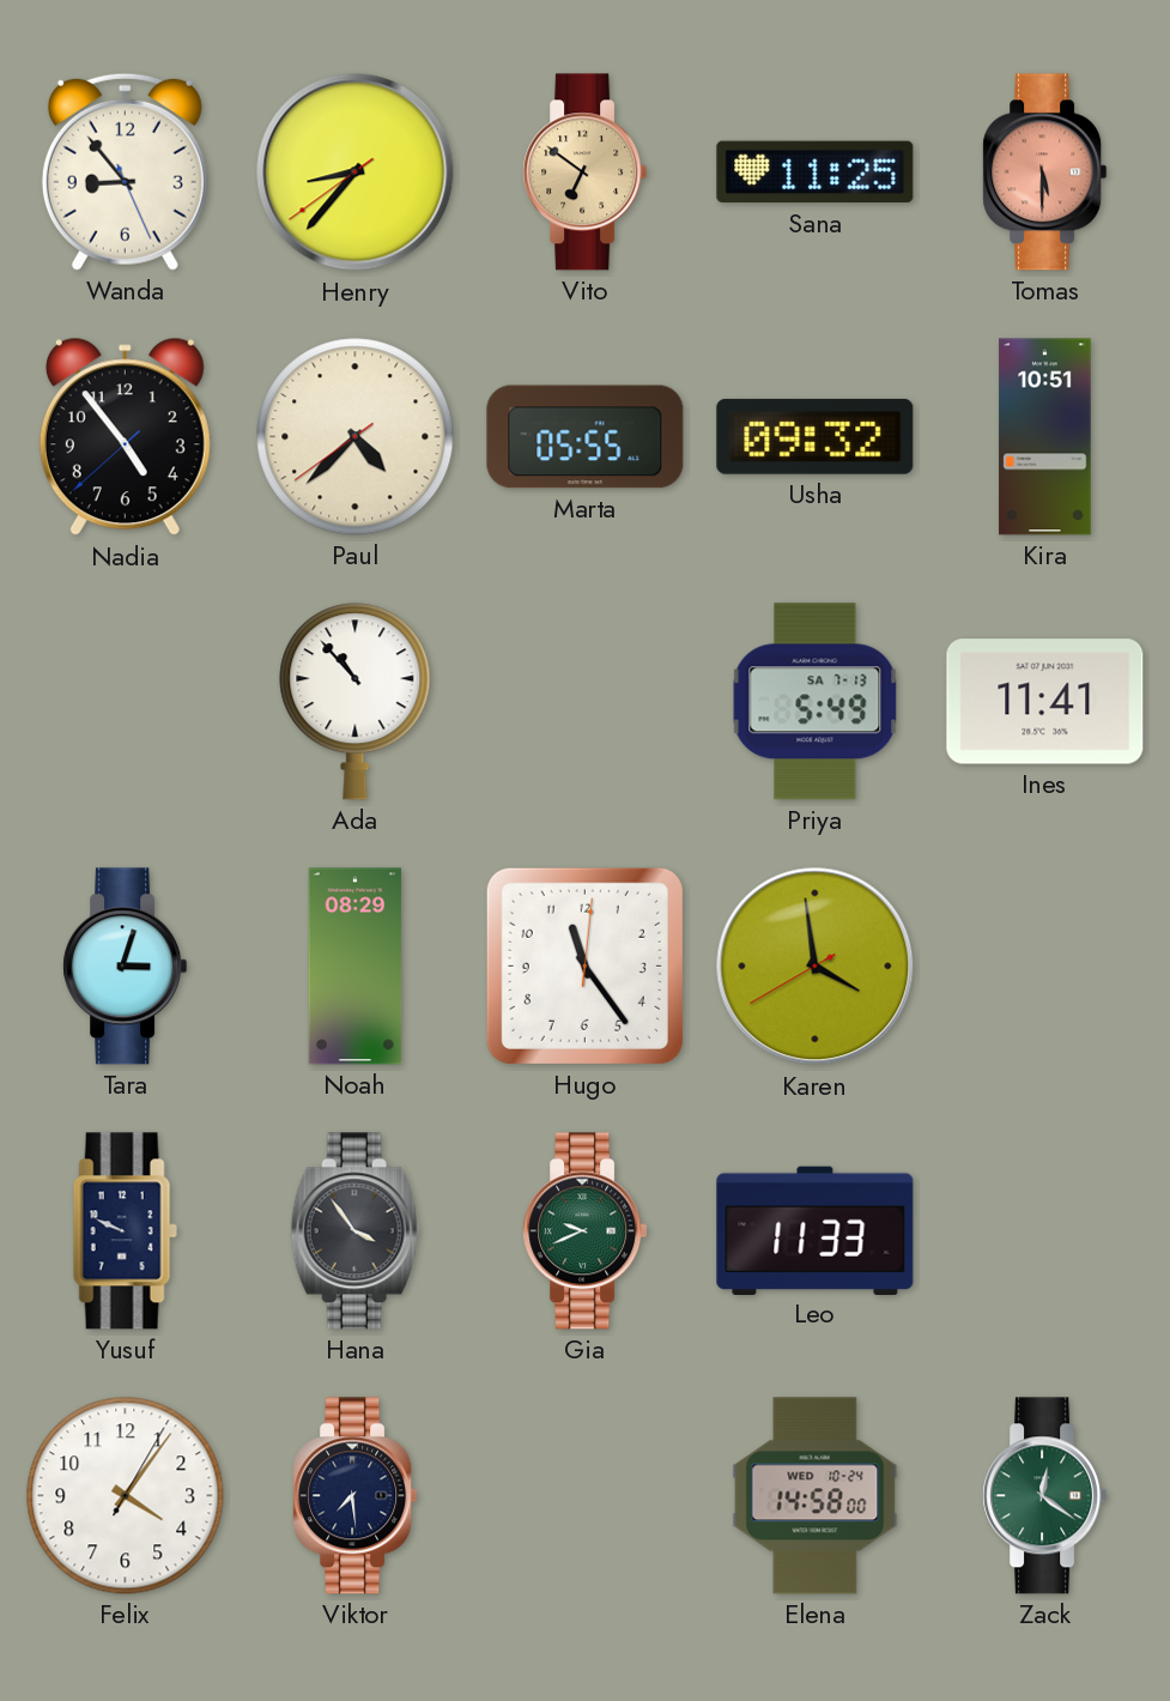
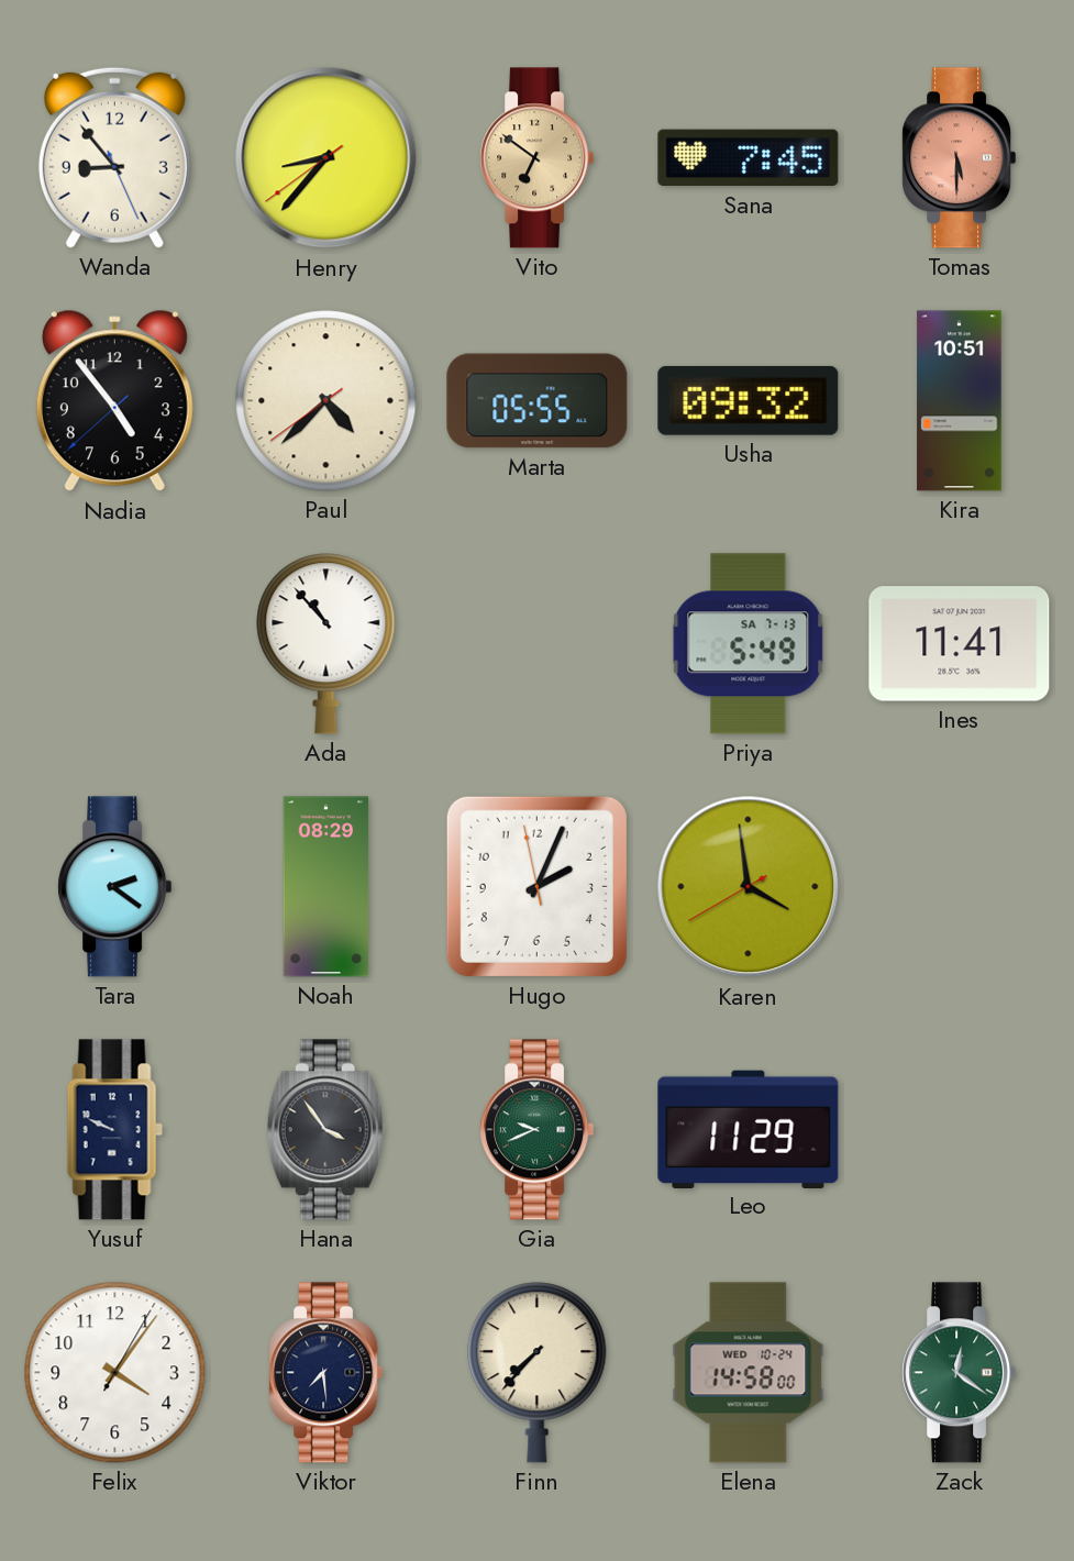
Sana: 11:25 -> 7:45 (749, 158)
Tara: 3:03 -> 2:21 (115, 887)
Hugo: 11:24 -> 2:03 (536, 886)
Leo: 11:33 -> 11:29 (749, 1129)
Finn: none -> 7:37 (538, 1373)
